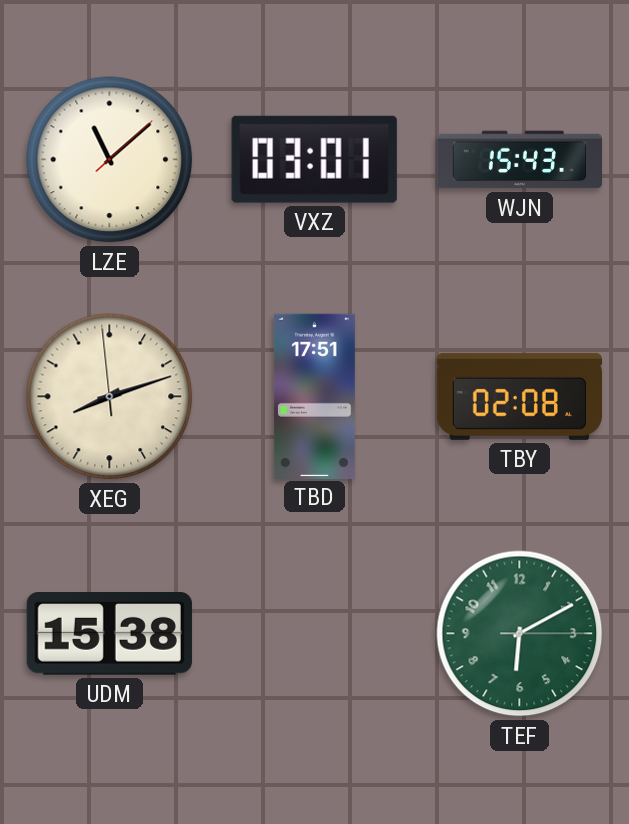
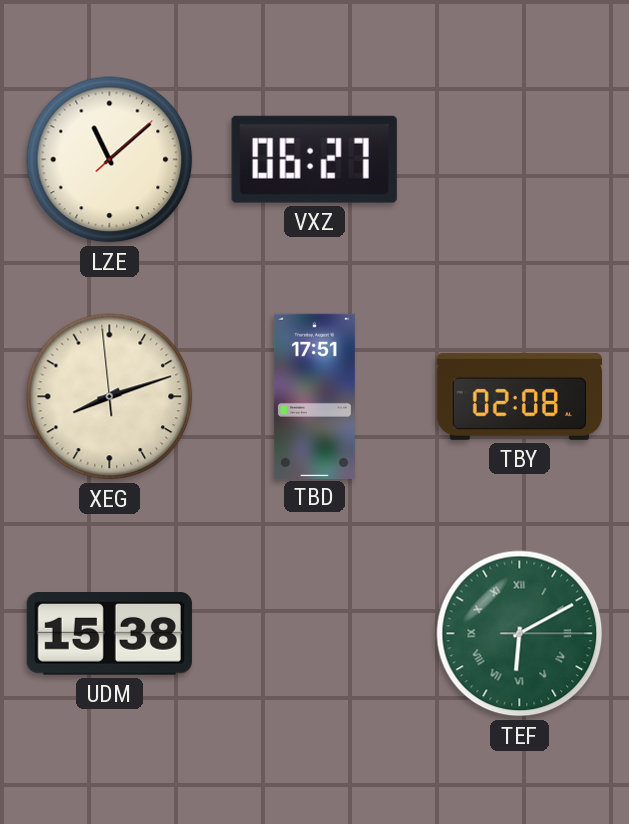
VXZ: 03:01 -> 06:27 (314, 159)
WJN: 15:43 -> none (519, 160)
TEF numerals: Arabic -> Roman (520, 634)
